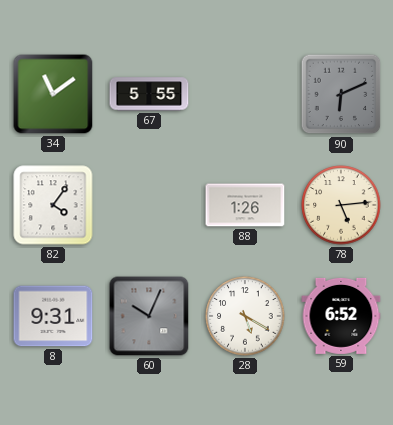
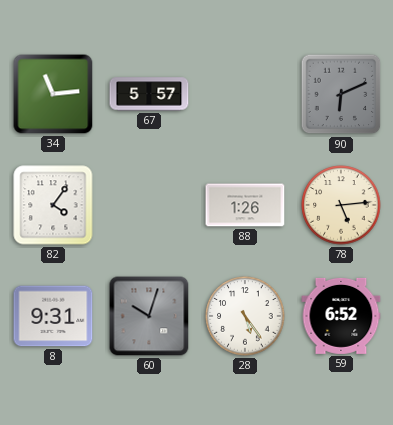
34: 11:09 -> 11:14 (53, 94)
67: 5:55 -> 5:57 (149, 94)
60: 10:04 -> 10:03 (149, 316)
28: 5:20 -> 5:24 (245, 316)
